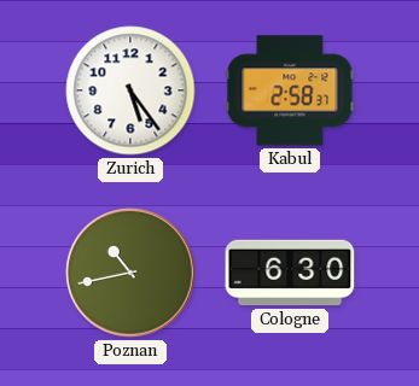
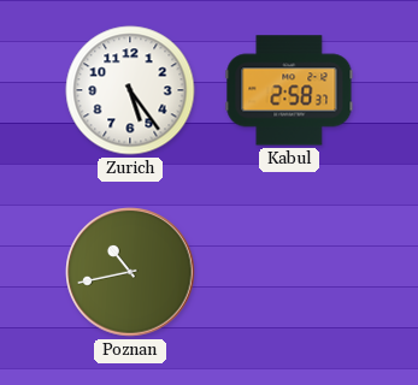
Cologne: 6:30 -> none (290, 273)
